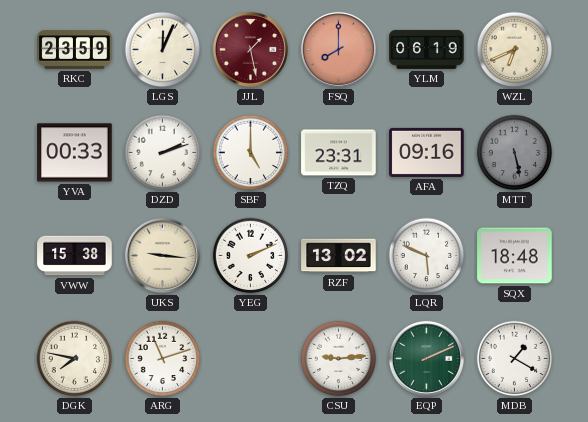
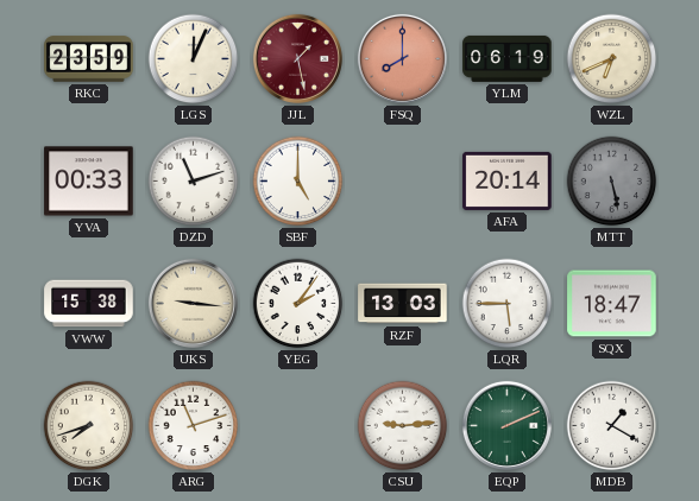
DZD: 2:12 -> 11:12 (194, 182)
TZQ: 23:31 -> none (339, 153)
AFA: 09:16 -> 20:14 (508, 180)
YEG: 2:11 -> 2:06 (298, 304)
RZF: 13:02 -> 13:03 (403, 304)
LQR: 5:49 -> 5:45 (508, 304)
SQX: 18:48 -> 18:47 (612, 304)
DGK: 7:47 -> 7:42 (89, 426)
